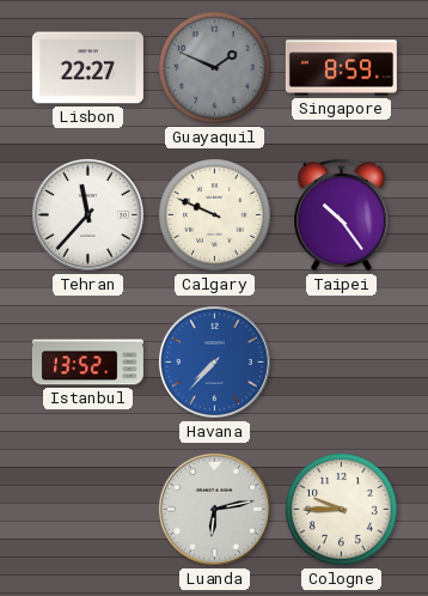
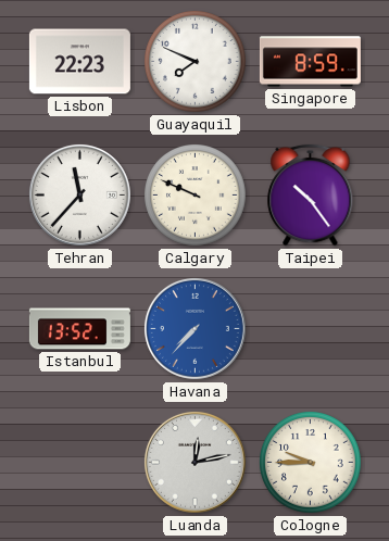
Lisbon: 22:27 -> 22:23 (79, 62)
Guayaquil: 1:49 -> 7:49 (196, 62)
Guayaquil dial: grey -> white (196, 62)
Luanda: 6:13 -> 12:13 (195, 462)
